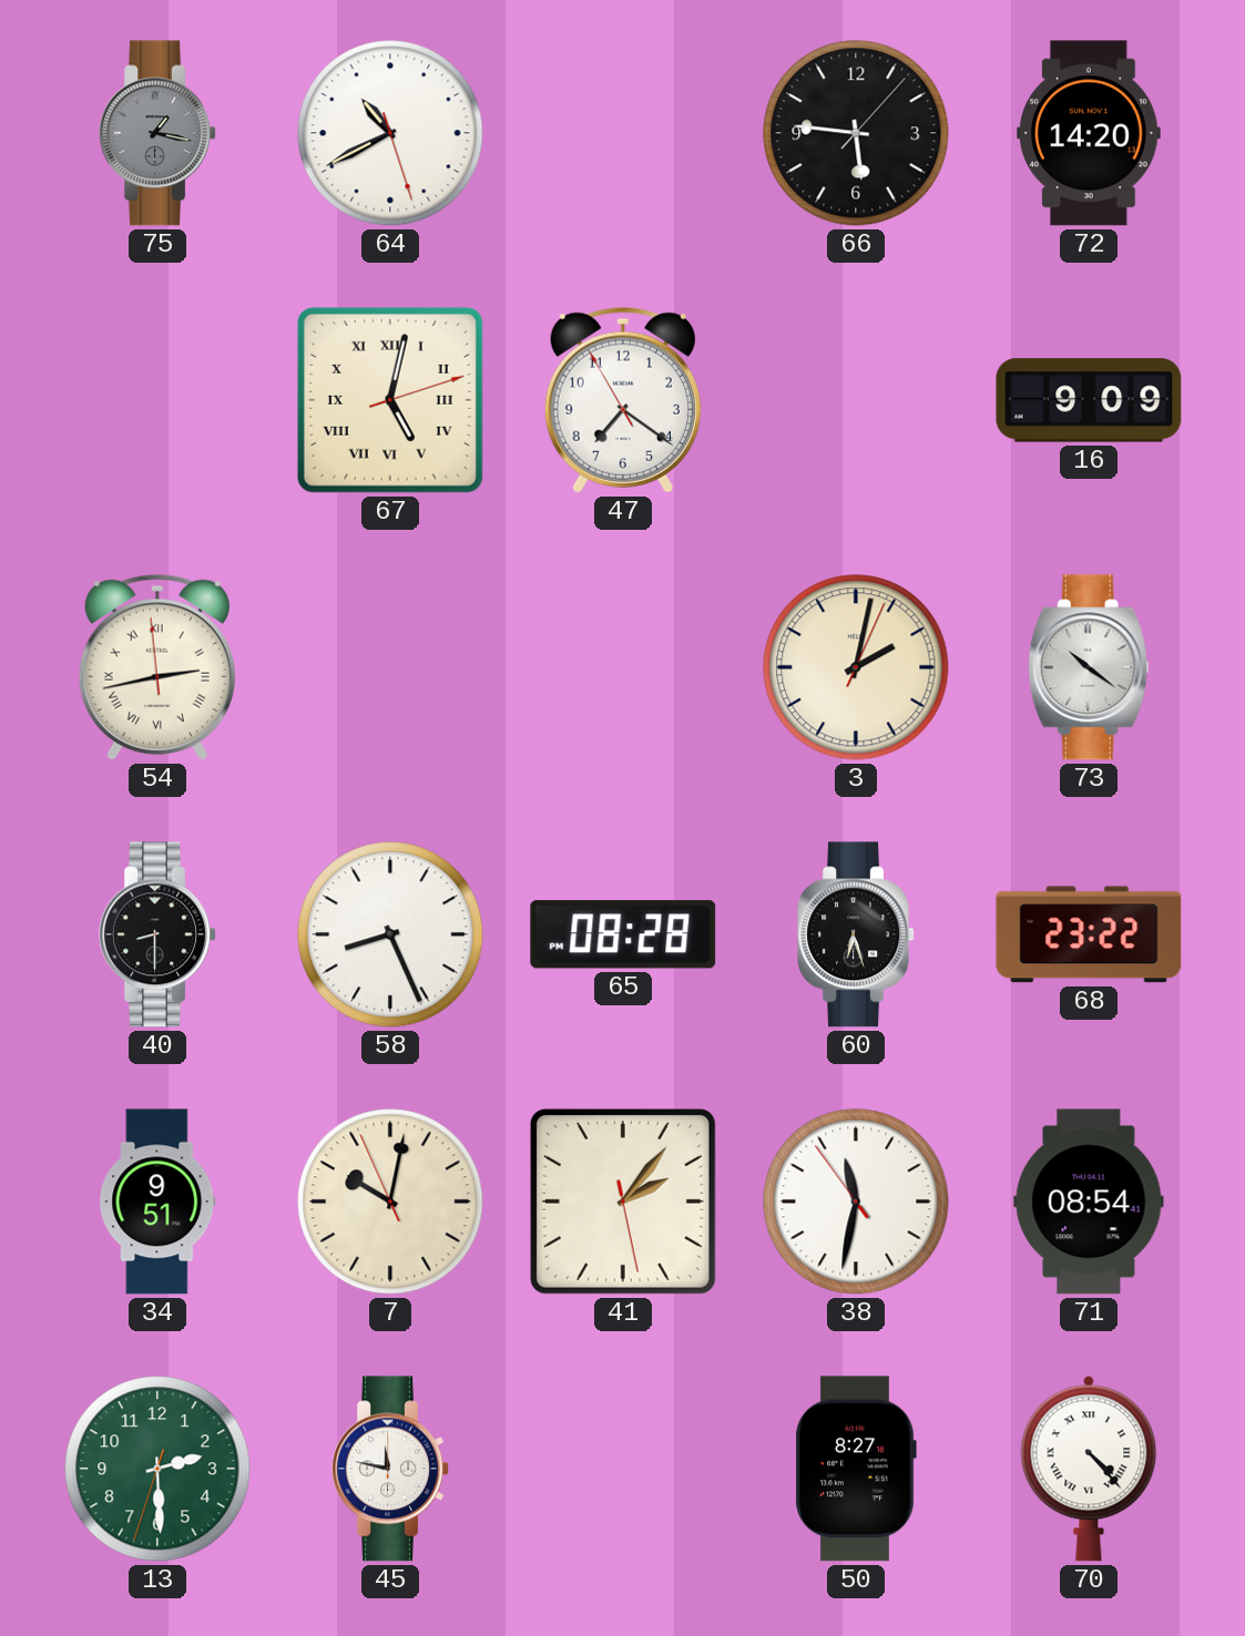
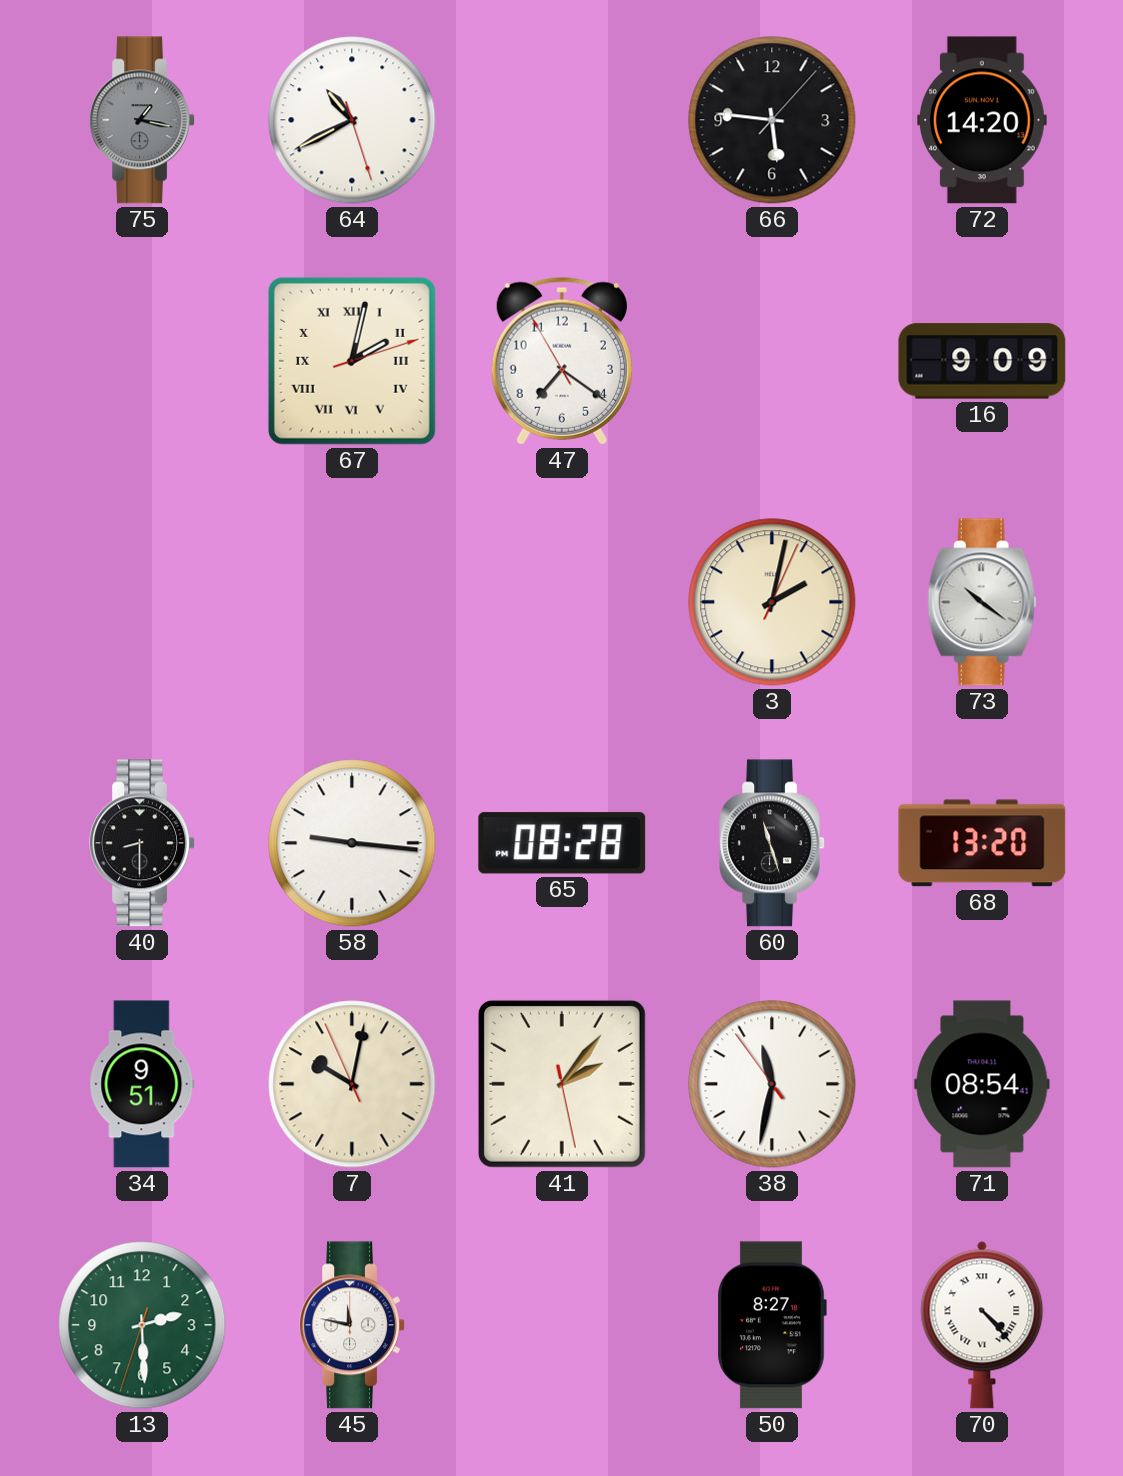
67: 5:02 -> 2:02 (352, 361)
54: 2:42 -> none (157, 667)
58: 8:26 -> 9:16 (352, 843)
60: 6:27 -> 11:27 (772, 843)
68: 23:22 -> 13:20 (982, 843)
